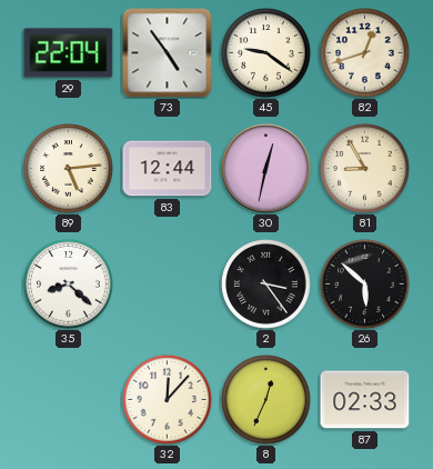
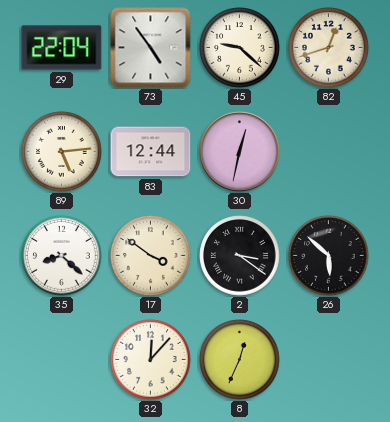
45: 9:21 -> 9:22 (240, 48)
81: 8:55 -> none (365, 169)
17: none -> 3:51 (151, 256)
2: 3:24 -> 3:21 (240, 256)
87: 02:33 -> none (365, 400)
